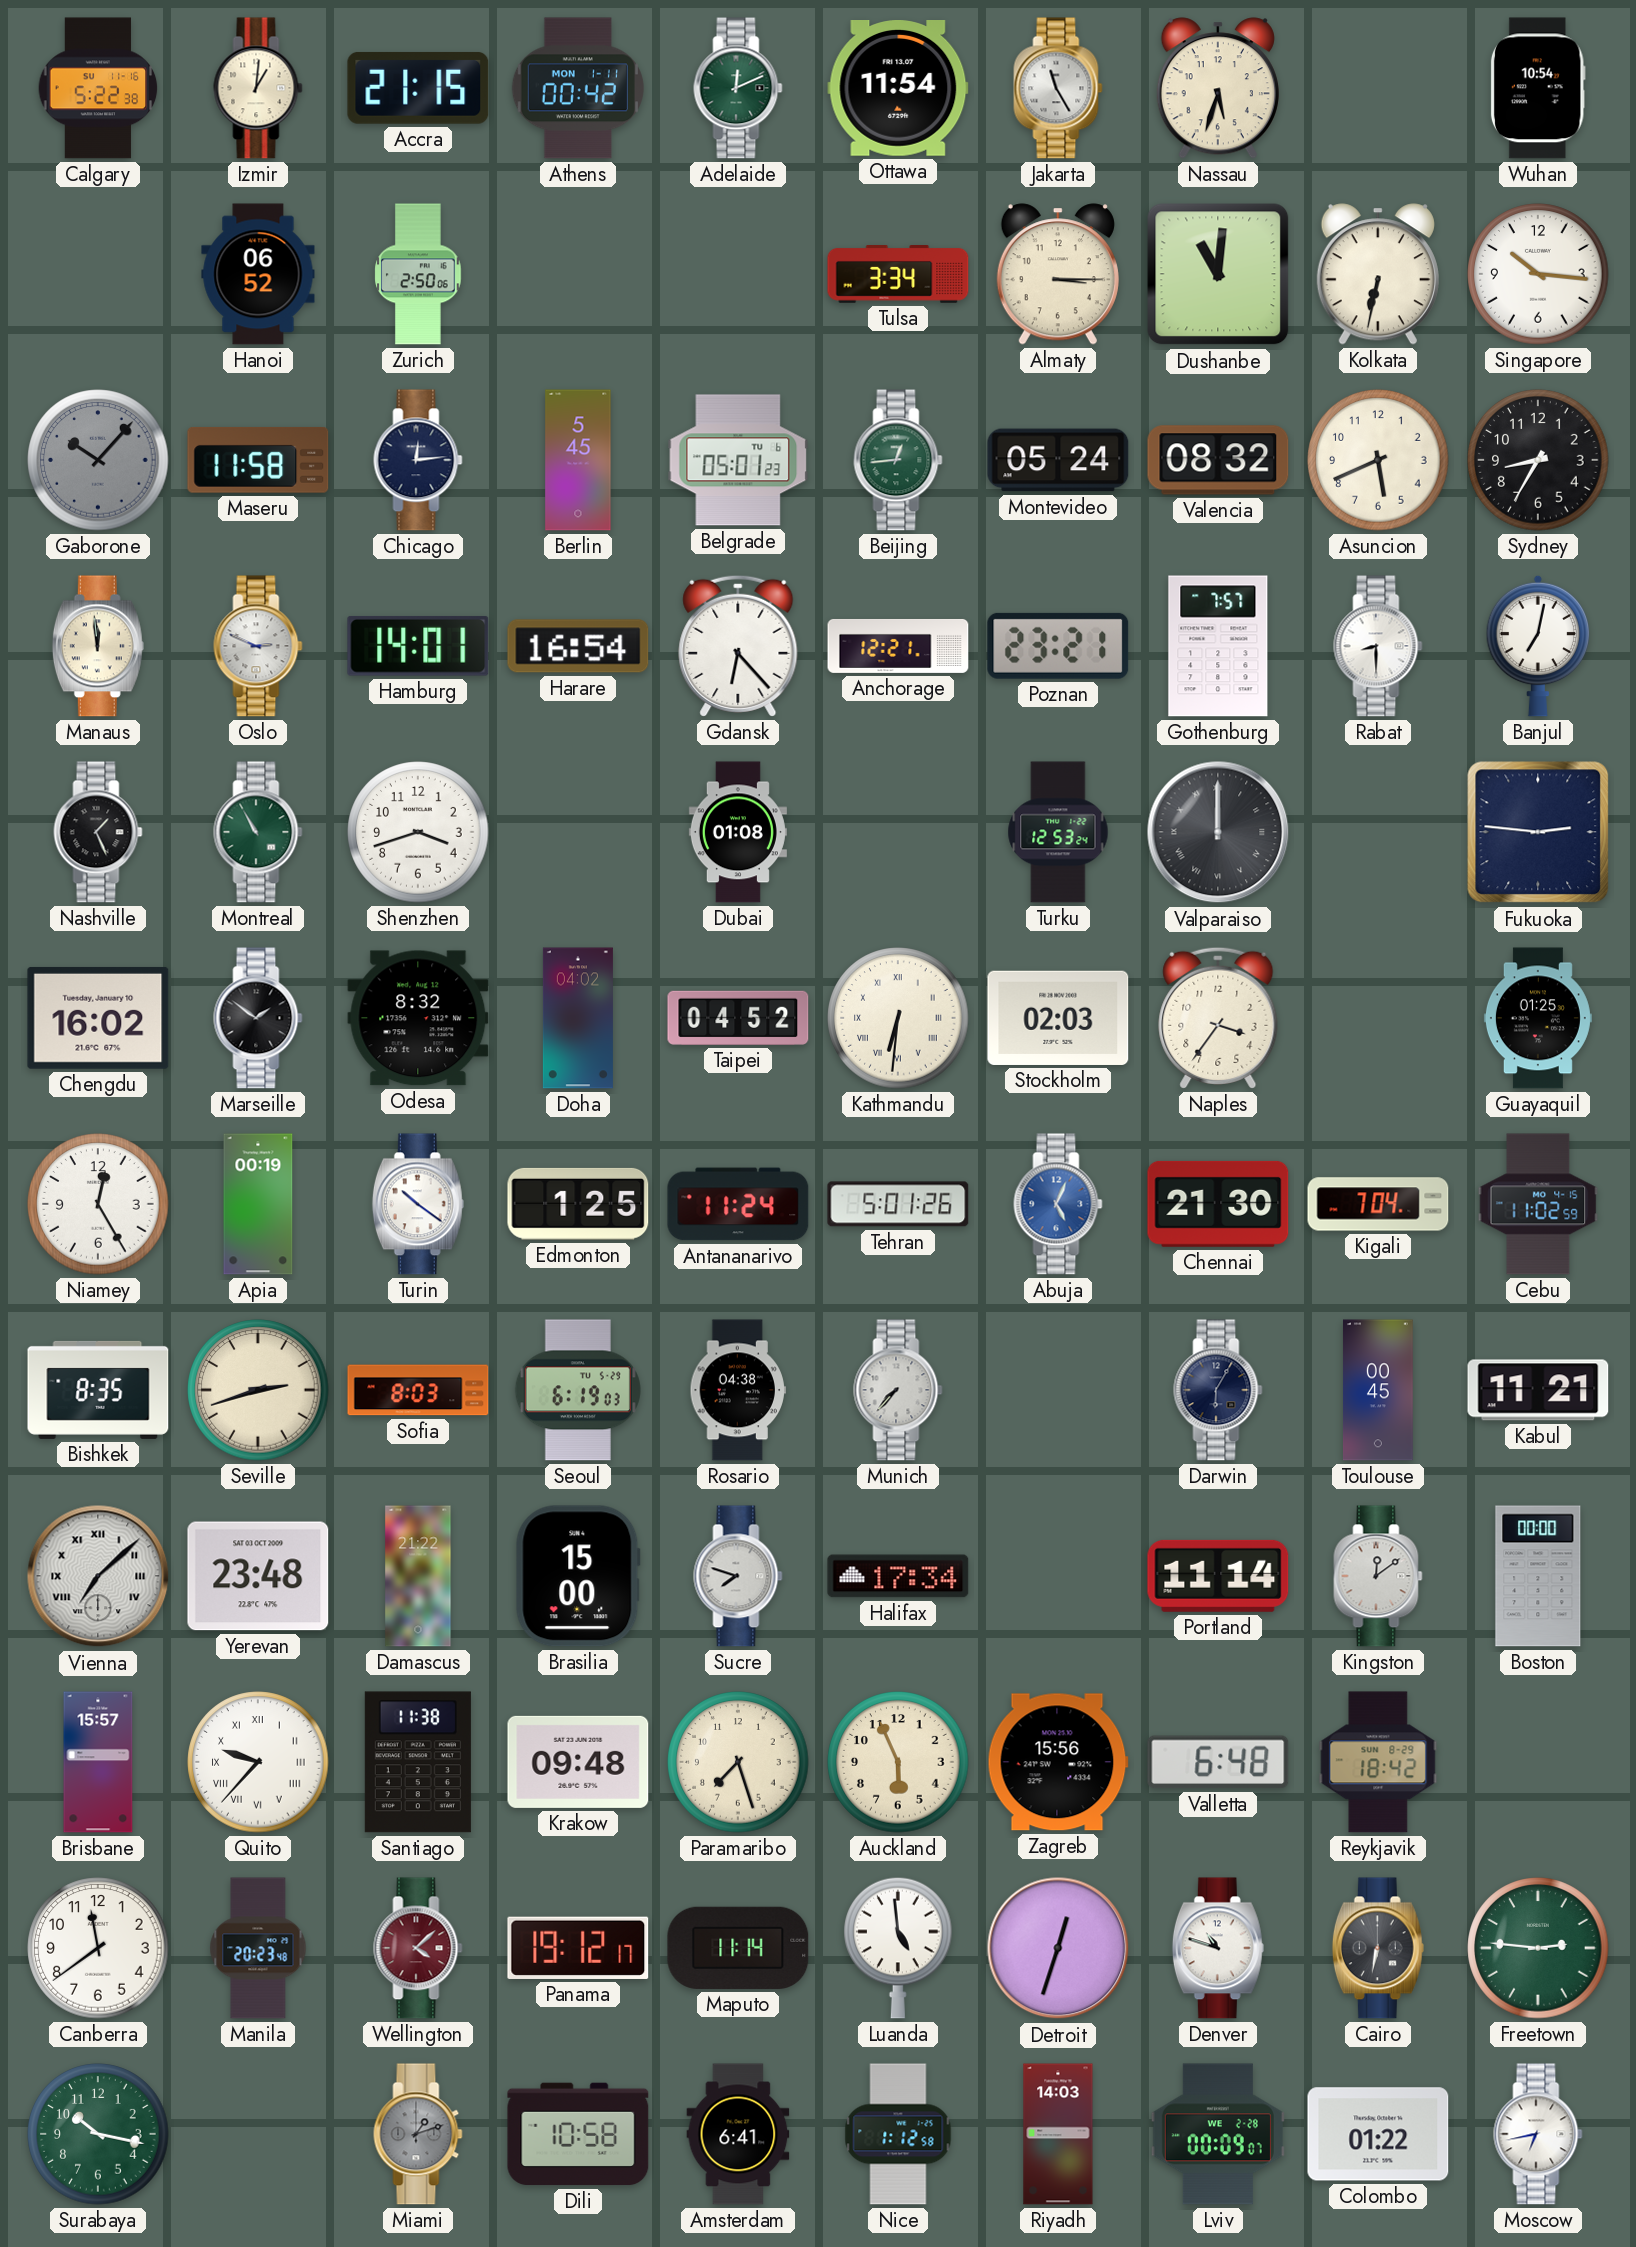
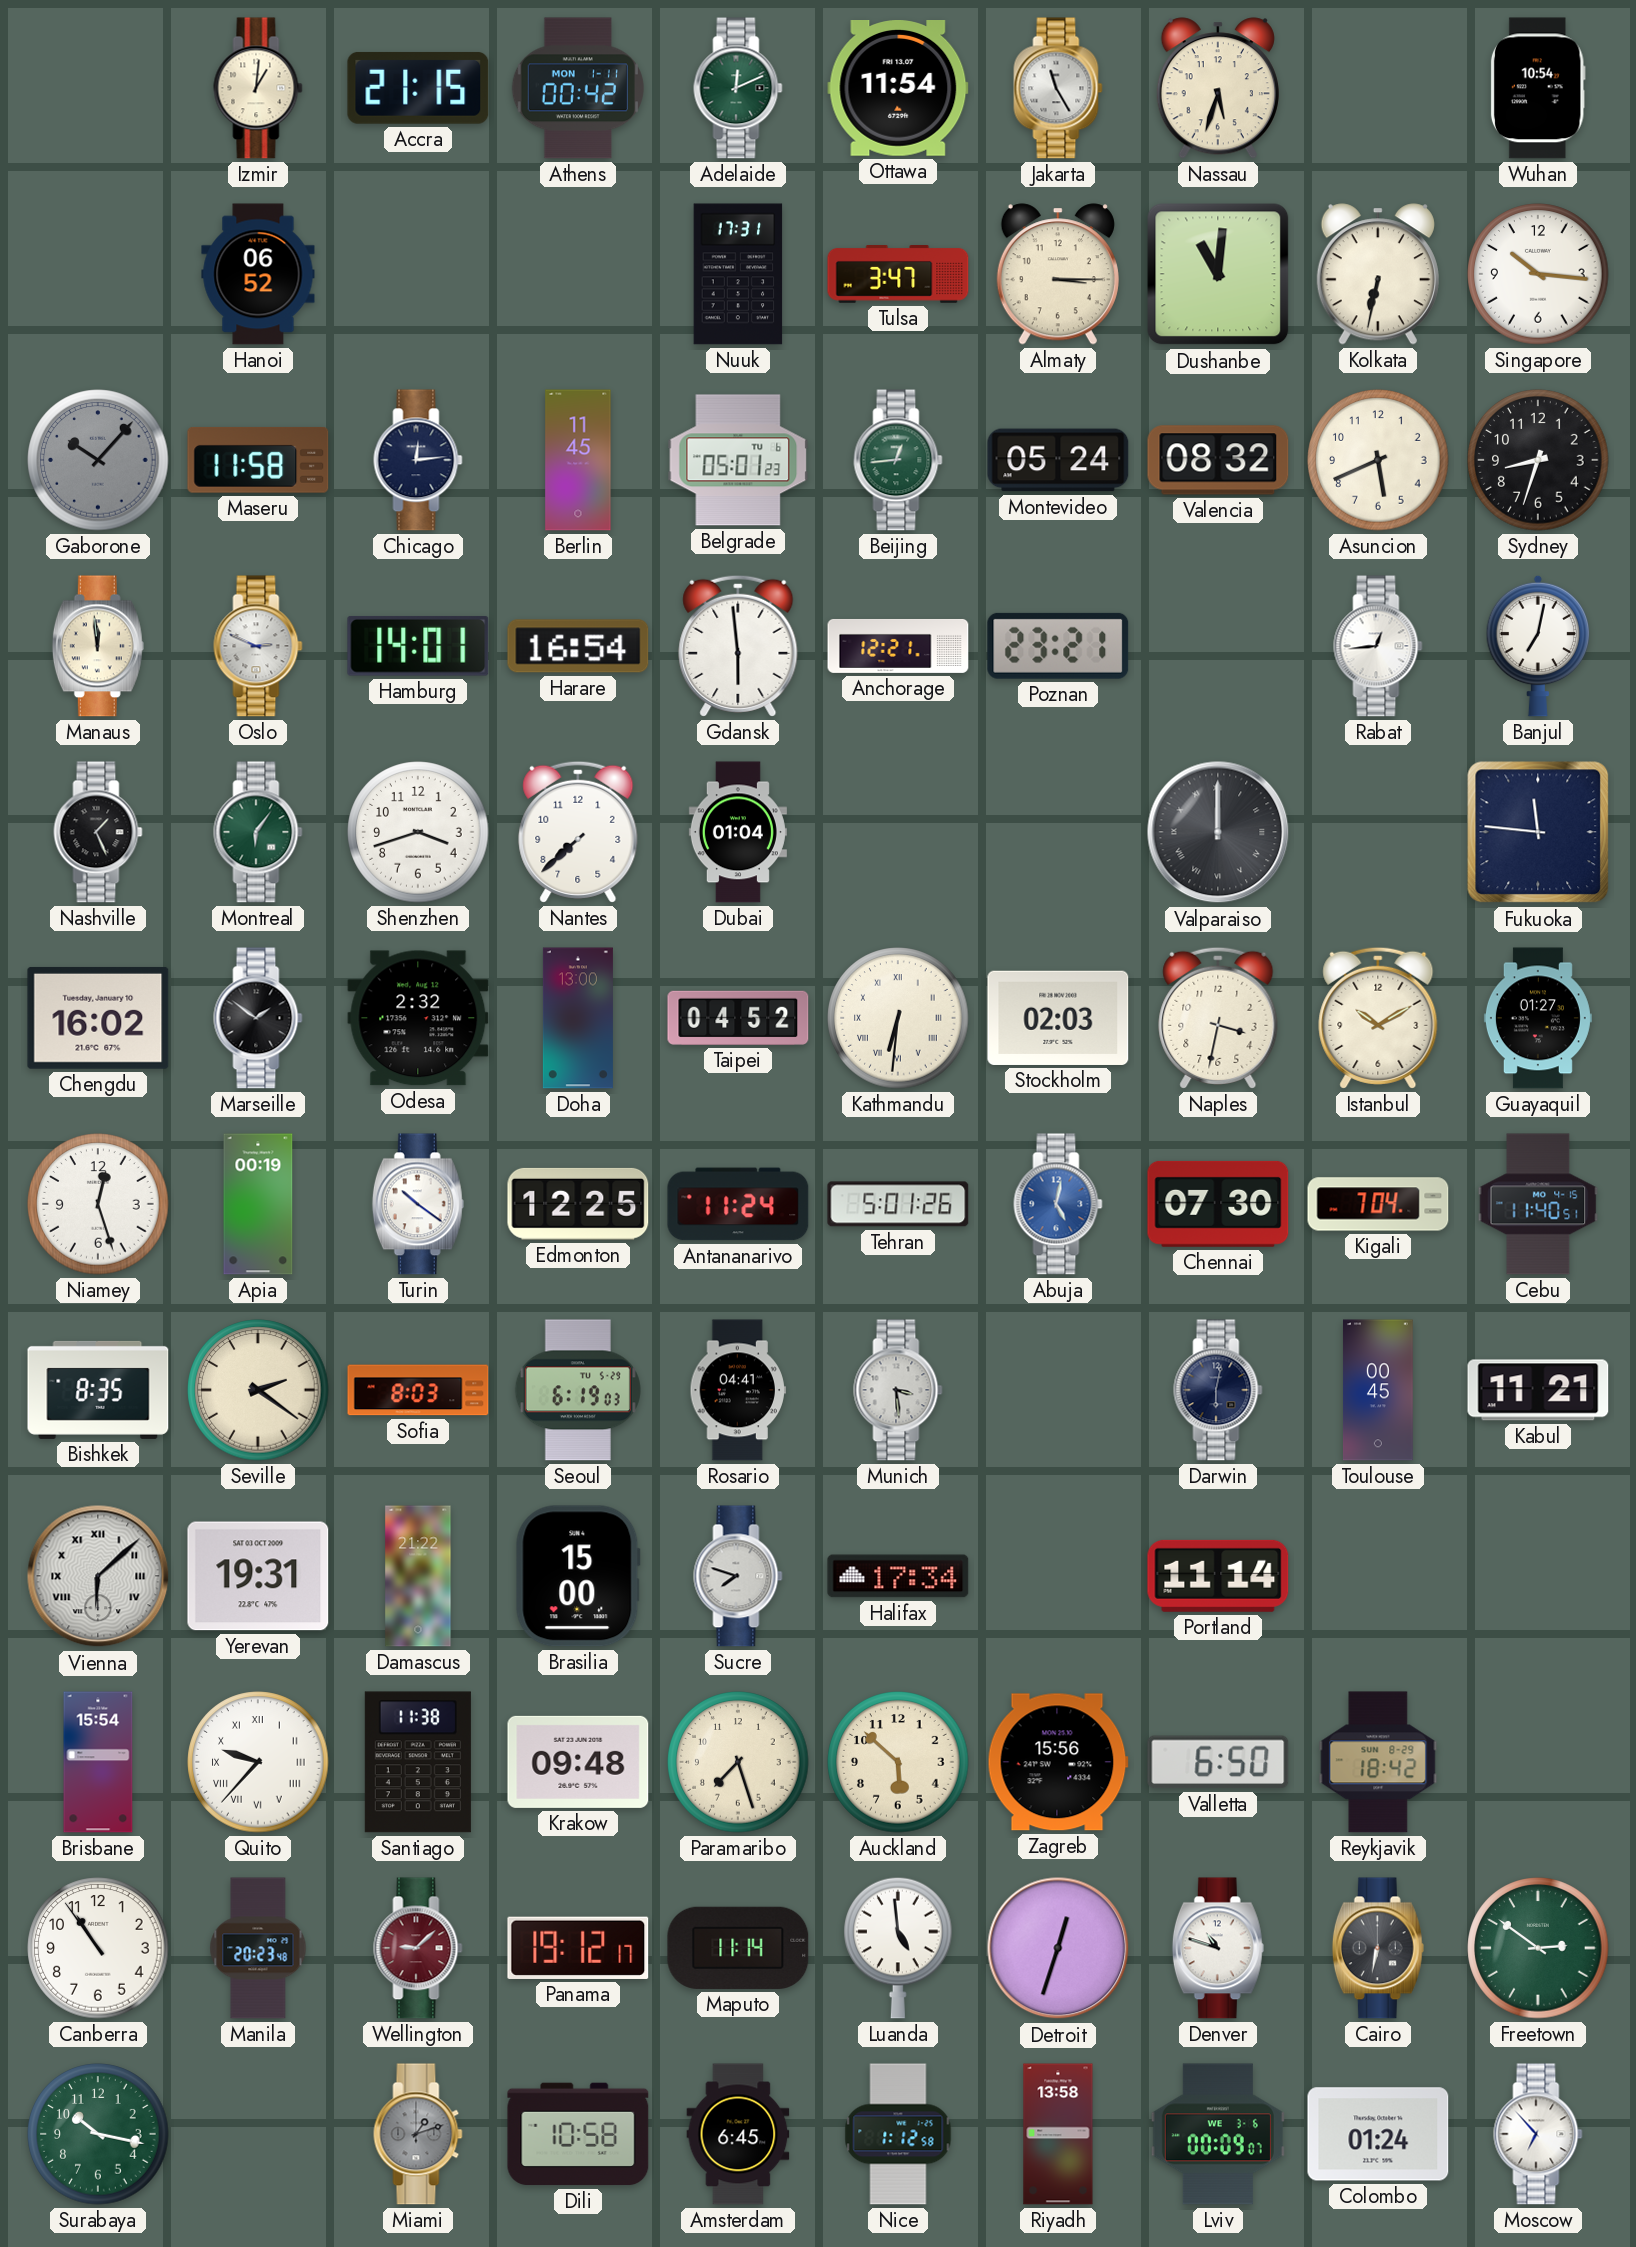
Calgary: 5:22 -> none (98, 88)
Zurich: 2:50 -> none (418, 274)
Nuuk: none -> 17:31 (738, 274)
Tulsa: 3:34 -> 3:47 (898, 275)
Berlin: 5:45 -> 11:45 (578, 460)
Sydney: 8:35 -> 8:33 (1538, 460)
Gdansk: 6:23 -> 5:59 (738, 646)
Gothenburg: 7:57 -> none (1218, 646)
Rabat: 8:30 -> 12:44 (1378, 646)
Montreal: 10:55 -> 6:06 (258, 832)
Nantes: none -> 7:38 (578, 832)
Dubai: 01:08 -> 01:04 (738, 832)
Turku: 12:53 -> none (1058, 832)
Fukuoka: 2:46 -> 11:46 (1538, 832)
Odesa: 8:32 -> 2:32 (418, 1018)
Doha: 04:02 -> 13:00 (578, 1018)
Naples: 3:36 -> 3:32 (1218, 1018)
Istanbul: none -> 10:10 (1378, 1018)
Guayaquil: 01:25 -> 01:27 (1538, 1018)
Niamey: 12:25 -> 12:27 (98, 1204)
Edmonton: 1:25 -> 12:25 (578, 1204)
Abuja: 5:04 -> 5:02 (1058, 1204)
Chennai: 21:30 -> 07:30 (1218, 1204)
Cebu: 11:02 -> 11:40 (1538, 1204)
Seville: 2:42 -> 2:21 (258, 1390)
Rosario: 04:38 -> 04:41 (737, 1390)
Munich: 7:37 -> 3:29 (898, 1390)
Darwin: 6:05 -> 6:02 (1218, 1390)
Vienna: 7:08 -> 6:08 (98, 1576)
Yerevan: 23:48 -> 19:31 (258, 1576)
Kingston: 12:09 -> none (1378, 1576)
Boston: 00:00 -> none (1538, 1576)
Brisbane: 15:57 -> 15:54 (98, 1762)
Auckland: 5:56 -> 5:52 (898, 1762)
Valletta: 6:48 -> 6:50 (1218, 1762)
Canberra: 11:39 -> 10:54 (98, 1948)
Wellington: 4:08 -> 9:08 (418, 1948)
Freetown: 2:46 -> 2:51 (1538, 1948)
Amsterdam: 6:41 -> 6:45 (738, 2134)
Riyadh: 14:03 -> 13:58 (1058, 2134)
Lviv date: WE 2-28 -> WE 3-6 (1218, 2134)
Colombo: 01:22 -> 01:24 (1378, 2134)
Moscow: 6:43 -> 6:53 (1538, 2134)
